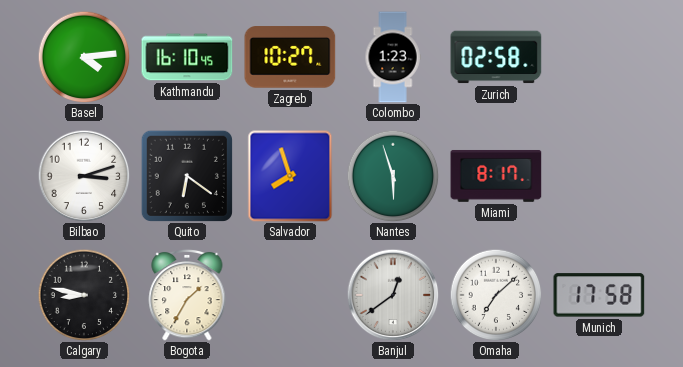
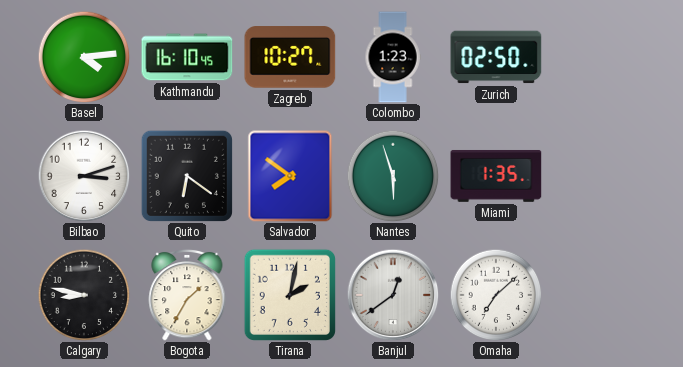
Zurich: 02:58 -> 02:50 (496, 57)
Salvador: 7:57 -> 7:51 (290, 176)
Miami: 8:17 -> 1:35 (496, 176)
Tirana: none -> 2:02 (290, 295)
Munich: 17:58 -> none (599, 295)
